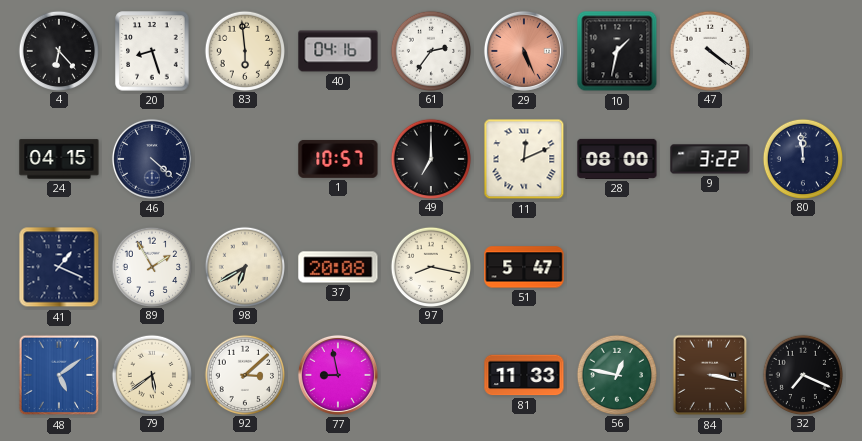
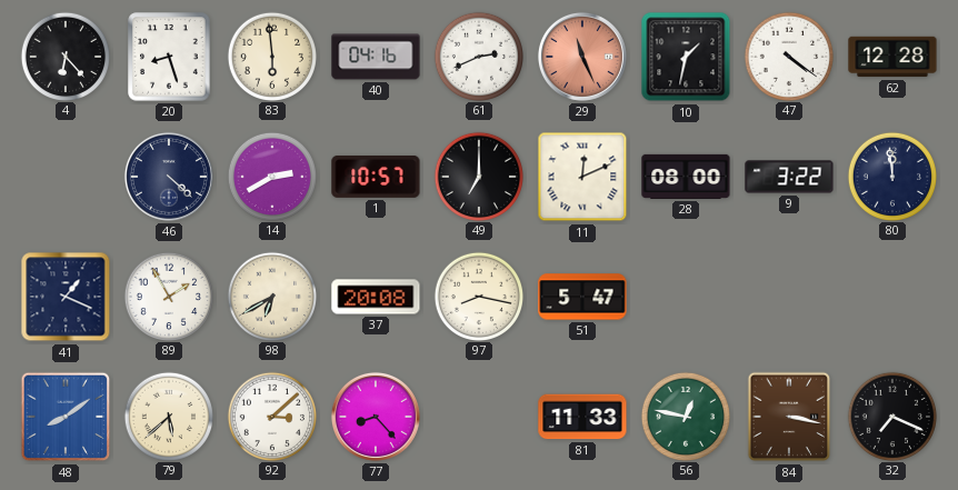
61: 2:36 -> 2:41 (478, 56)
29: 5:26 -> 11:26 (582, 57)
62: none -> 12:28 (892, 57)
24: 04:15 -> none (59, 159)
14: none -> 2:40 (271, 176)
48: 5:09 -> 8:09 (66, 417)
79: 5:39 -> 5:38 (168, 416)
77: 8:58 -> 8:23 (376, 417)
